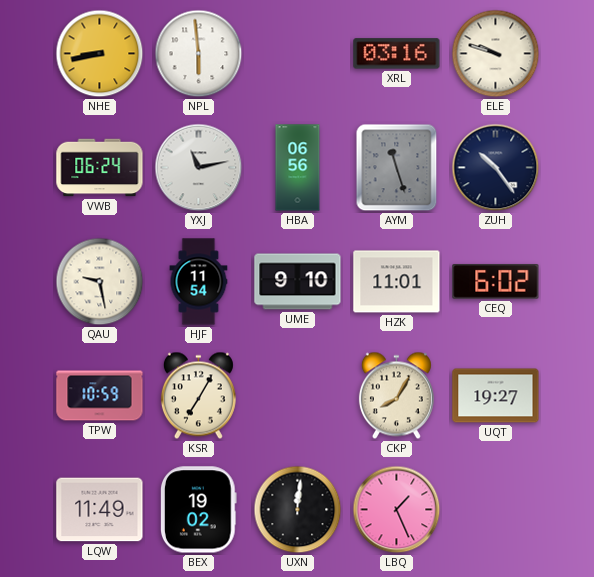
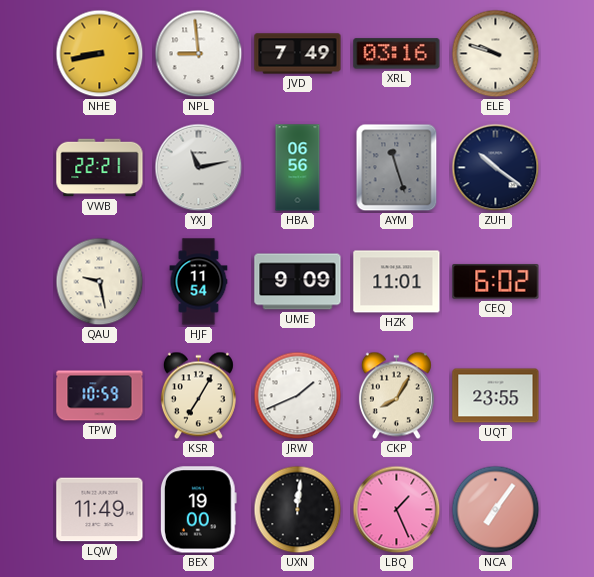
NPL: 5:59 -> 8:59 (199, 54)
JVD: none -> 7:49 (298, 54)
VWB: 06:24 -> 22:21 (100, 168)
ZUH: 10:24 -> 10:21 (496, 168)
UME: 9:10 -> 9:09 (298, 282)
JRW: none -> 1:41 (298, 396)
UQT: 19:27 -> 23:55 (496, 396)
BEX: 19:02 -> 19:00 (198, 510)
NCA: none -> 7:06 (496, 510)
